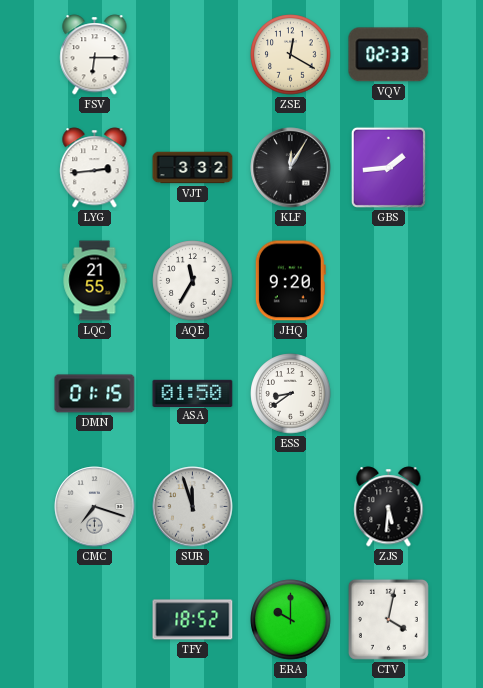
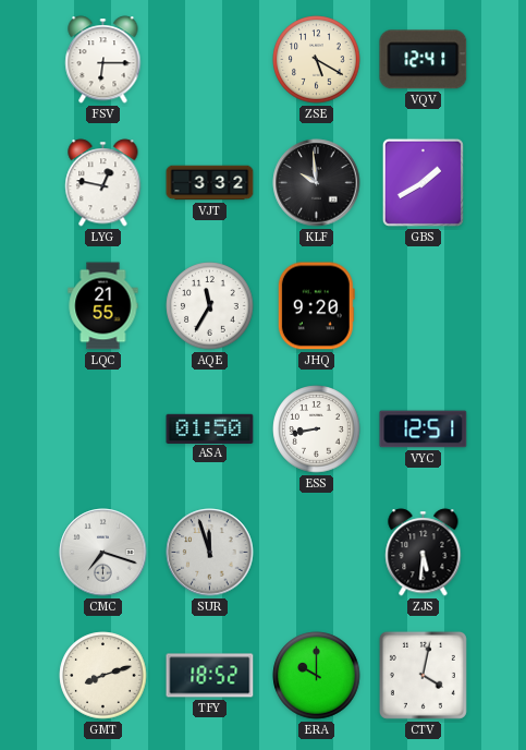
ZSE: 12:20 -> 5:20 (317, 60)
VQV: 02:33 -> 12:41 (424, 60)
LYG: 2:44 -> 12:47 (103, 183)
KLF: 12:05 -> 9:59 (317, 183)
GBS: 1:44 -> 1:40 (423, 182)
DMN: 01:15 -> none (95, 394)
ESS: 8:39 -> 8:43 (317, 430)
VYC: none -> 12:51 (424, 430)
GMT: none -> 8:12 (103, 676)
